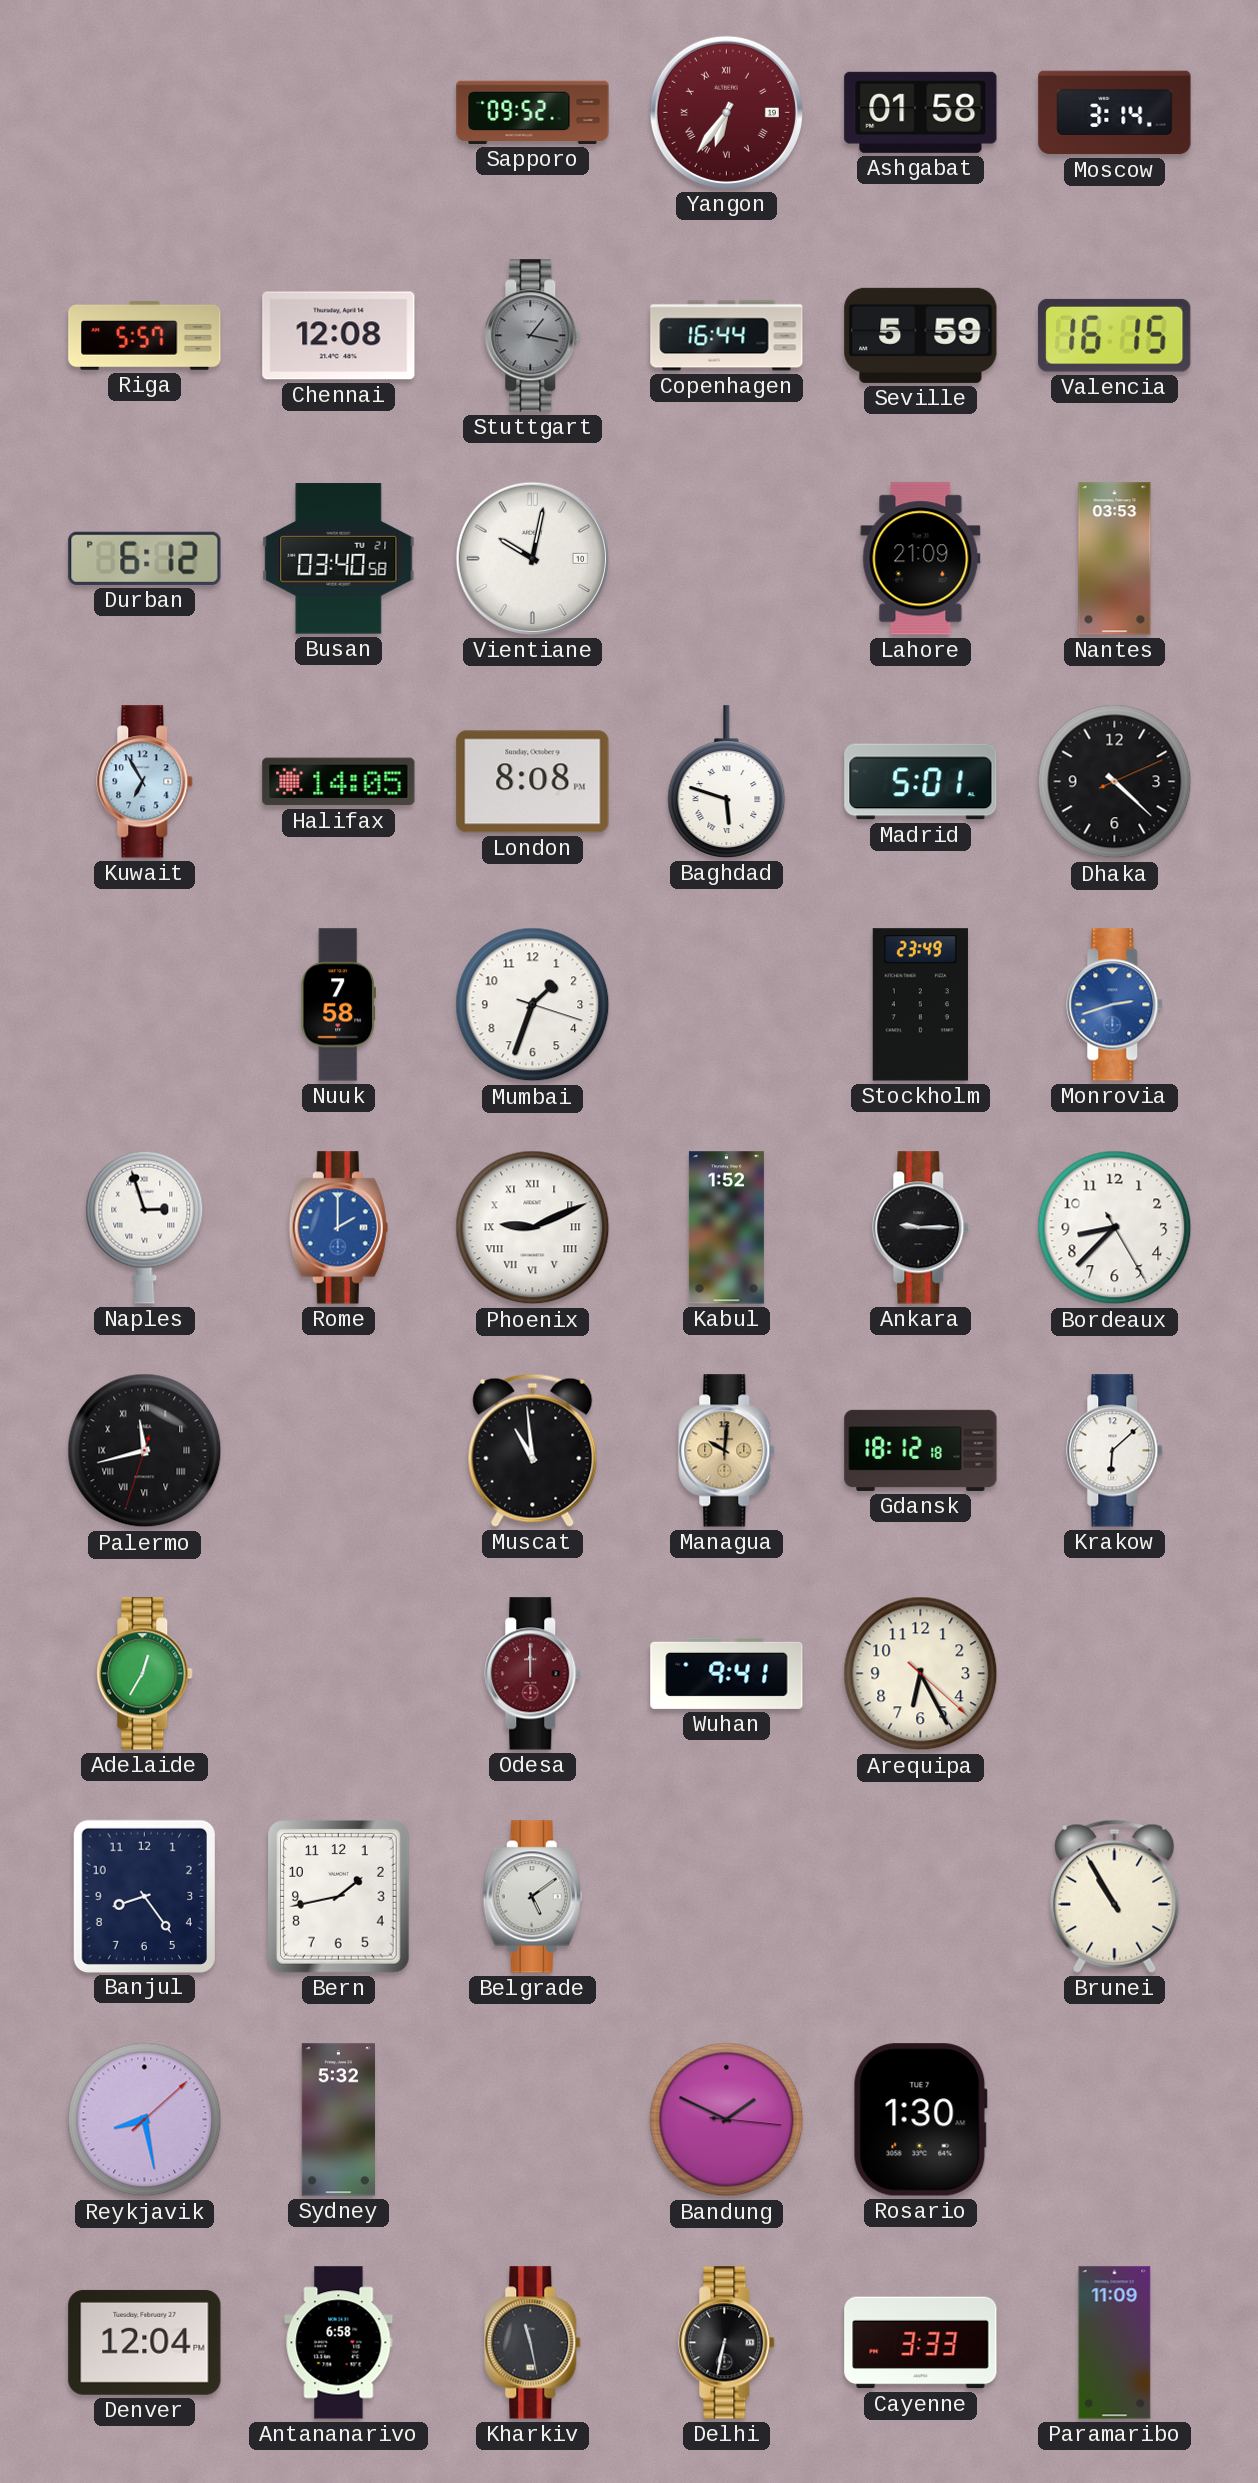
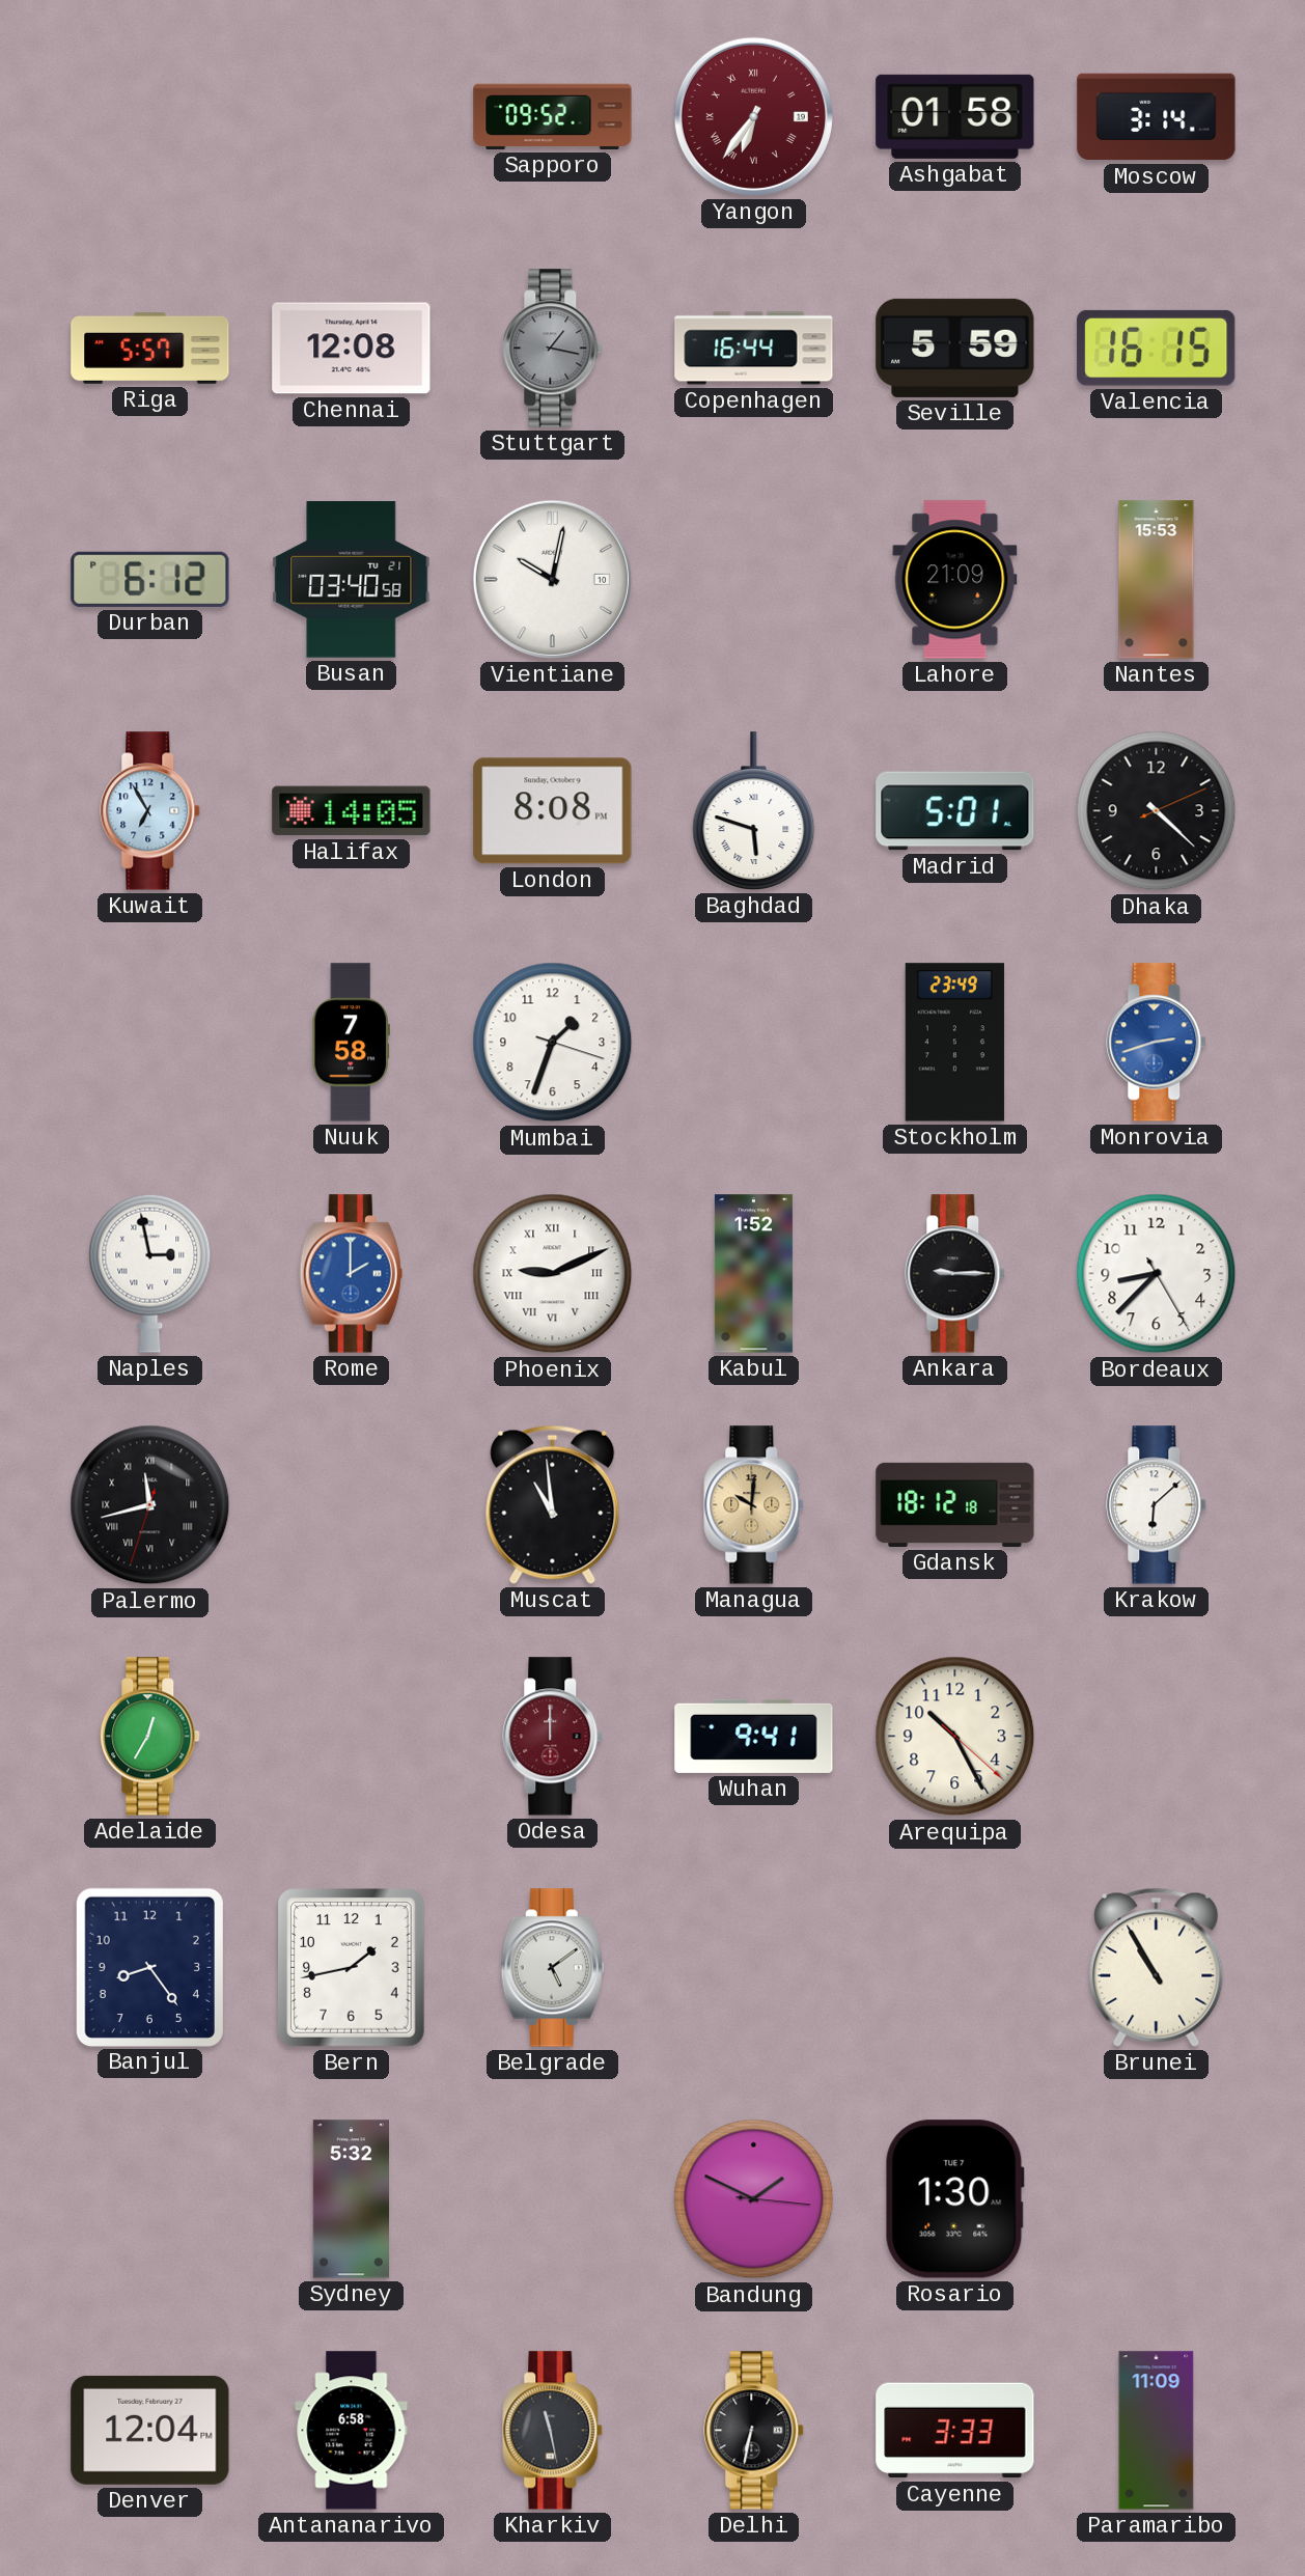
Nantes: 03:53 -> 15:53 (1157, 580)
Naples: 2:57 -> 2:58 (150, 1273)
Arequipa: 6:25 -> 10:25 (955, 1737)
Reykjavik: 8:28 -> none (145, 2120)
